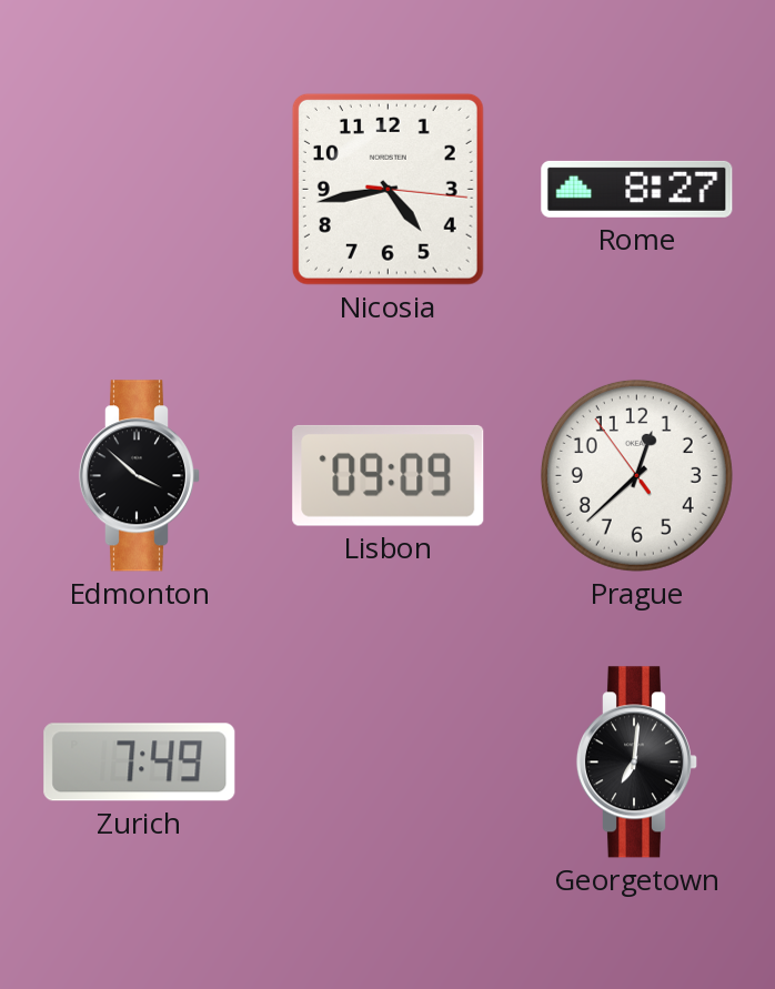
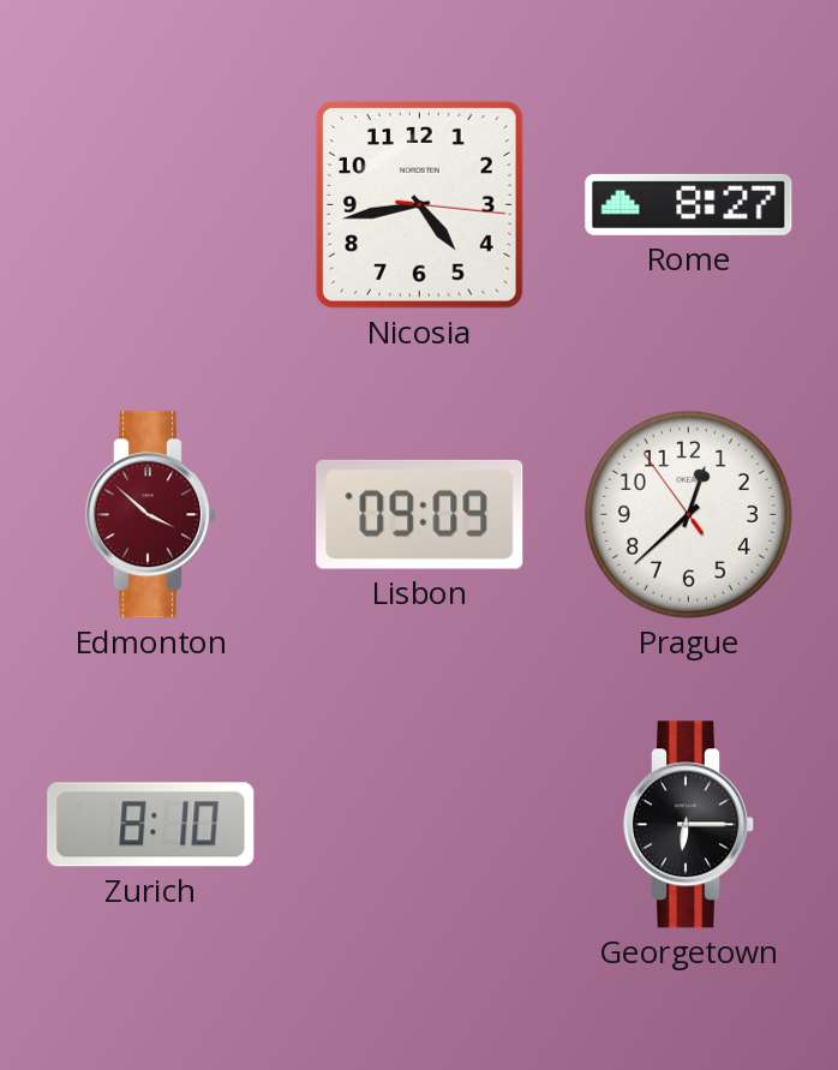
Edmonton dial: black -> burgundy (150, 515)
Zurich: 7:49 -> 8:10 (151, 825)
Georgetown: 7:01 -> 6:15 (688, 825)
